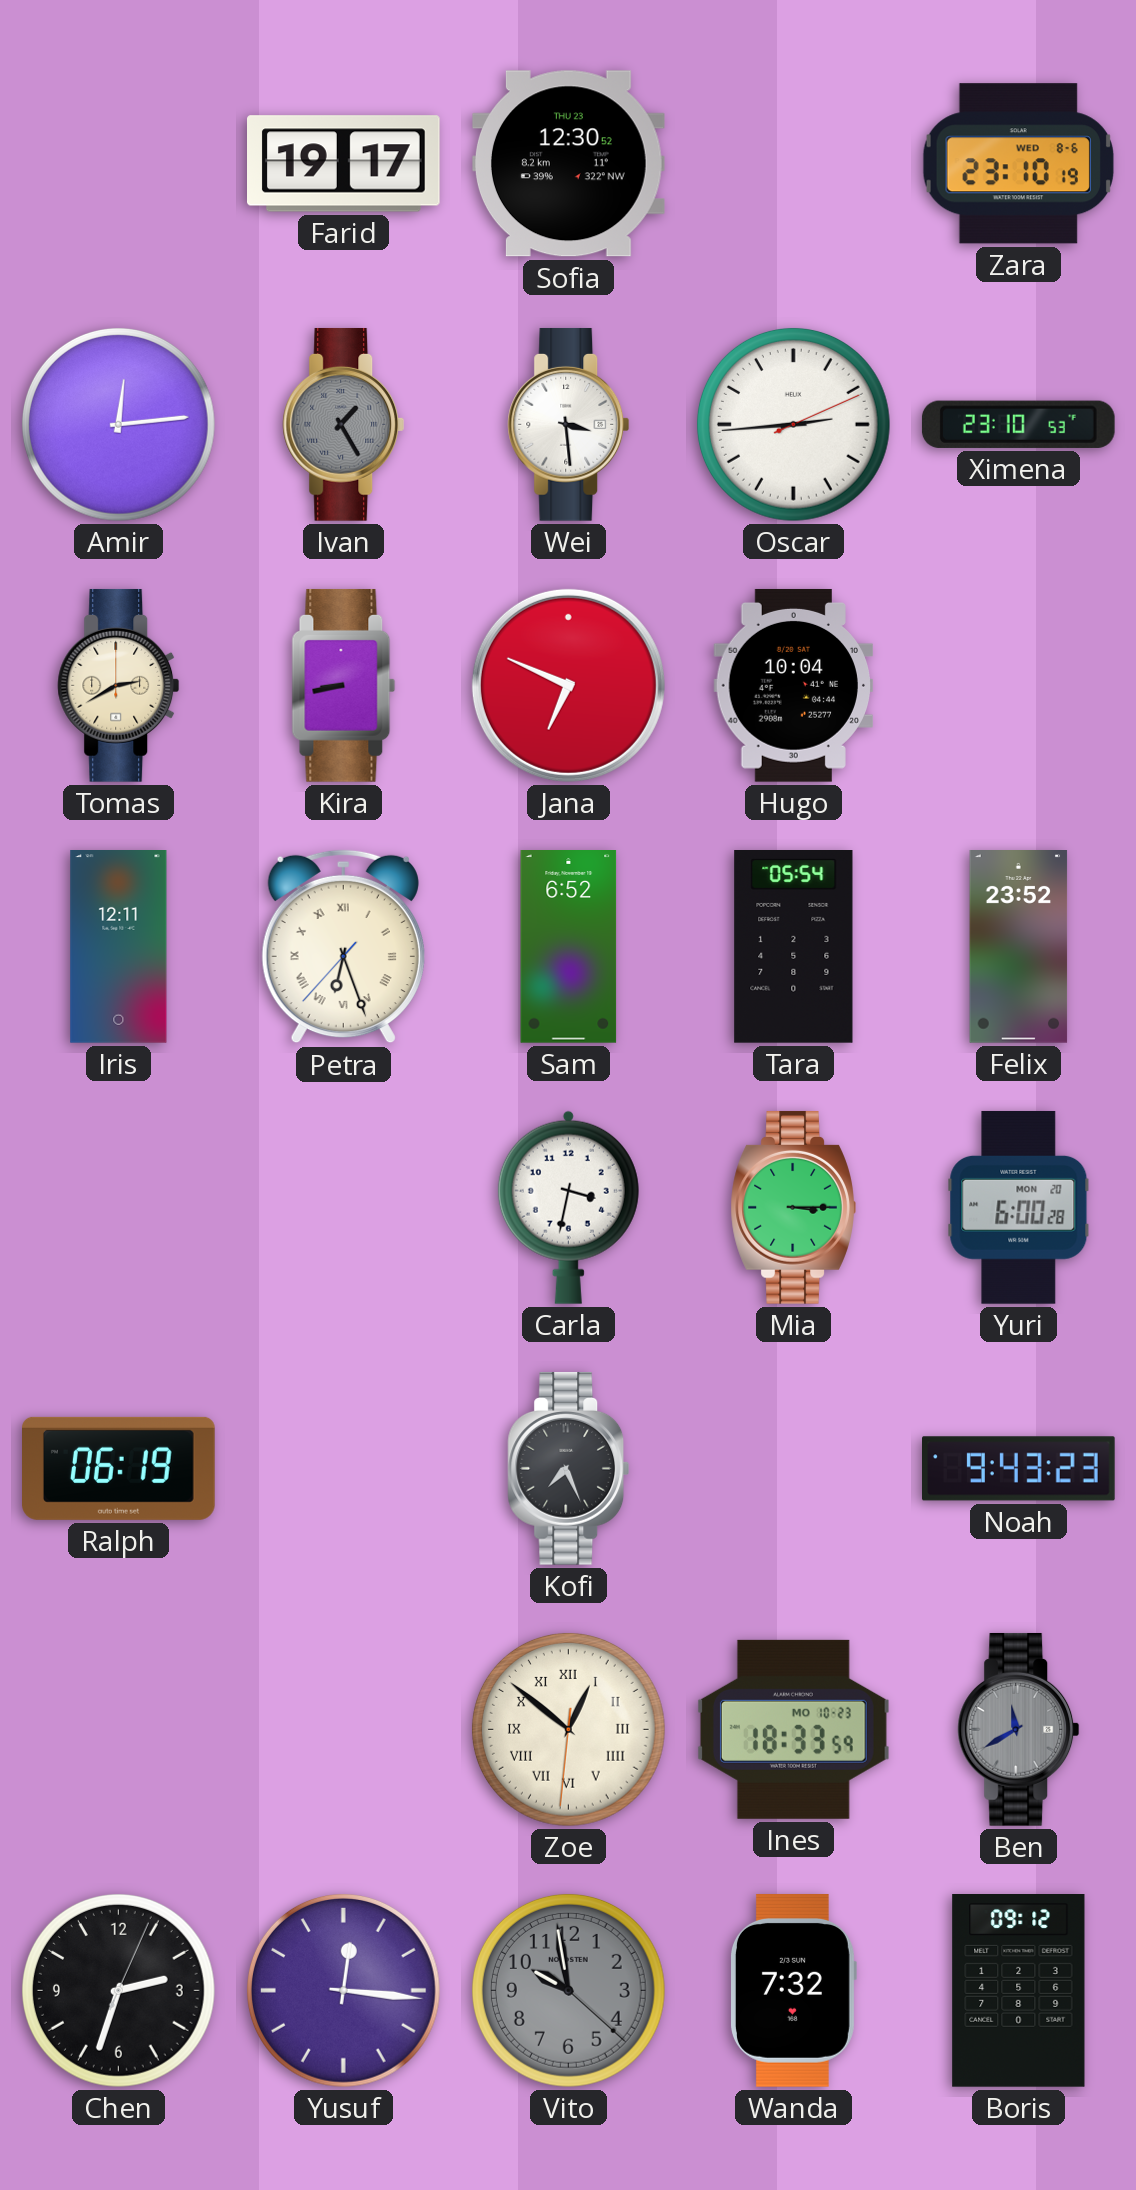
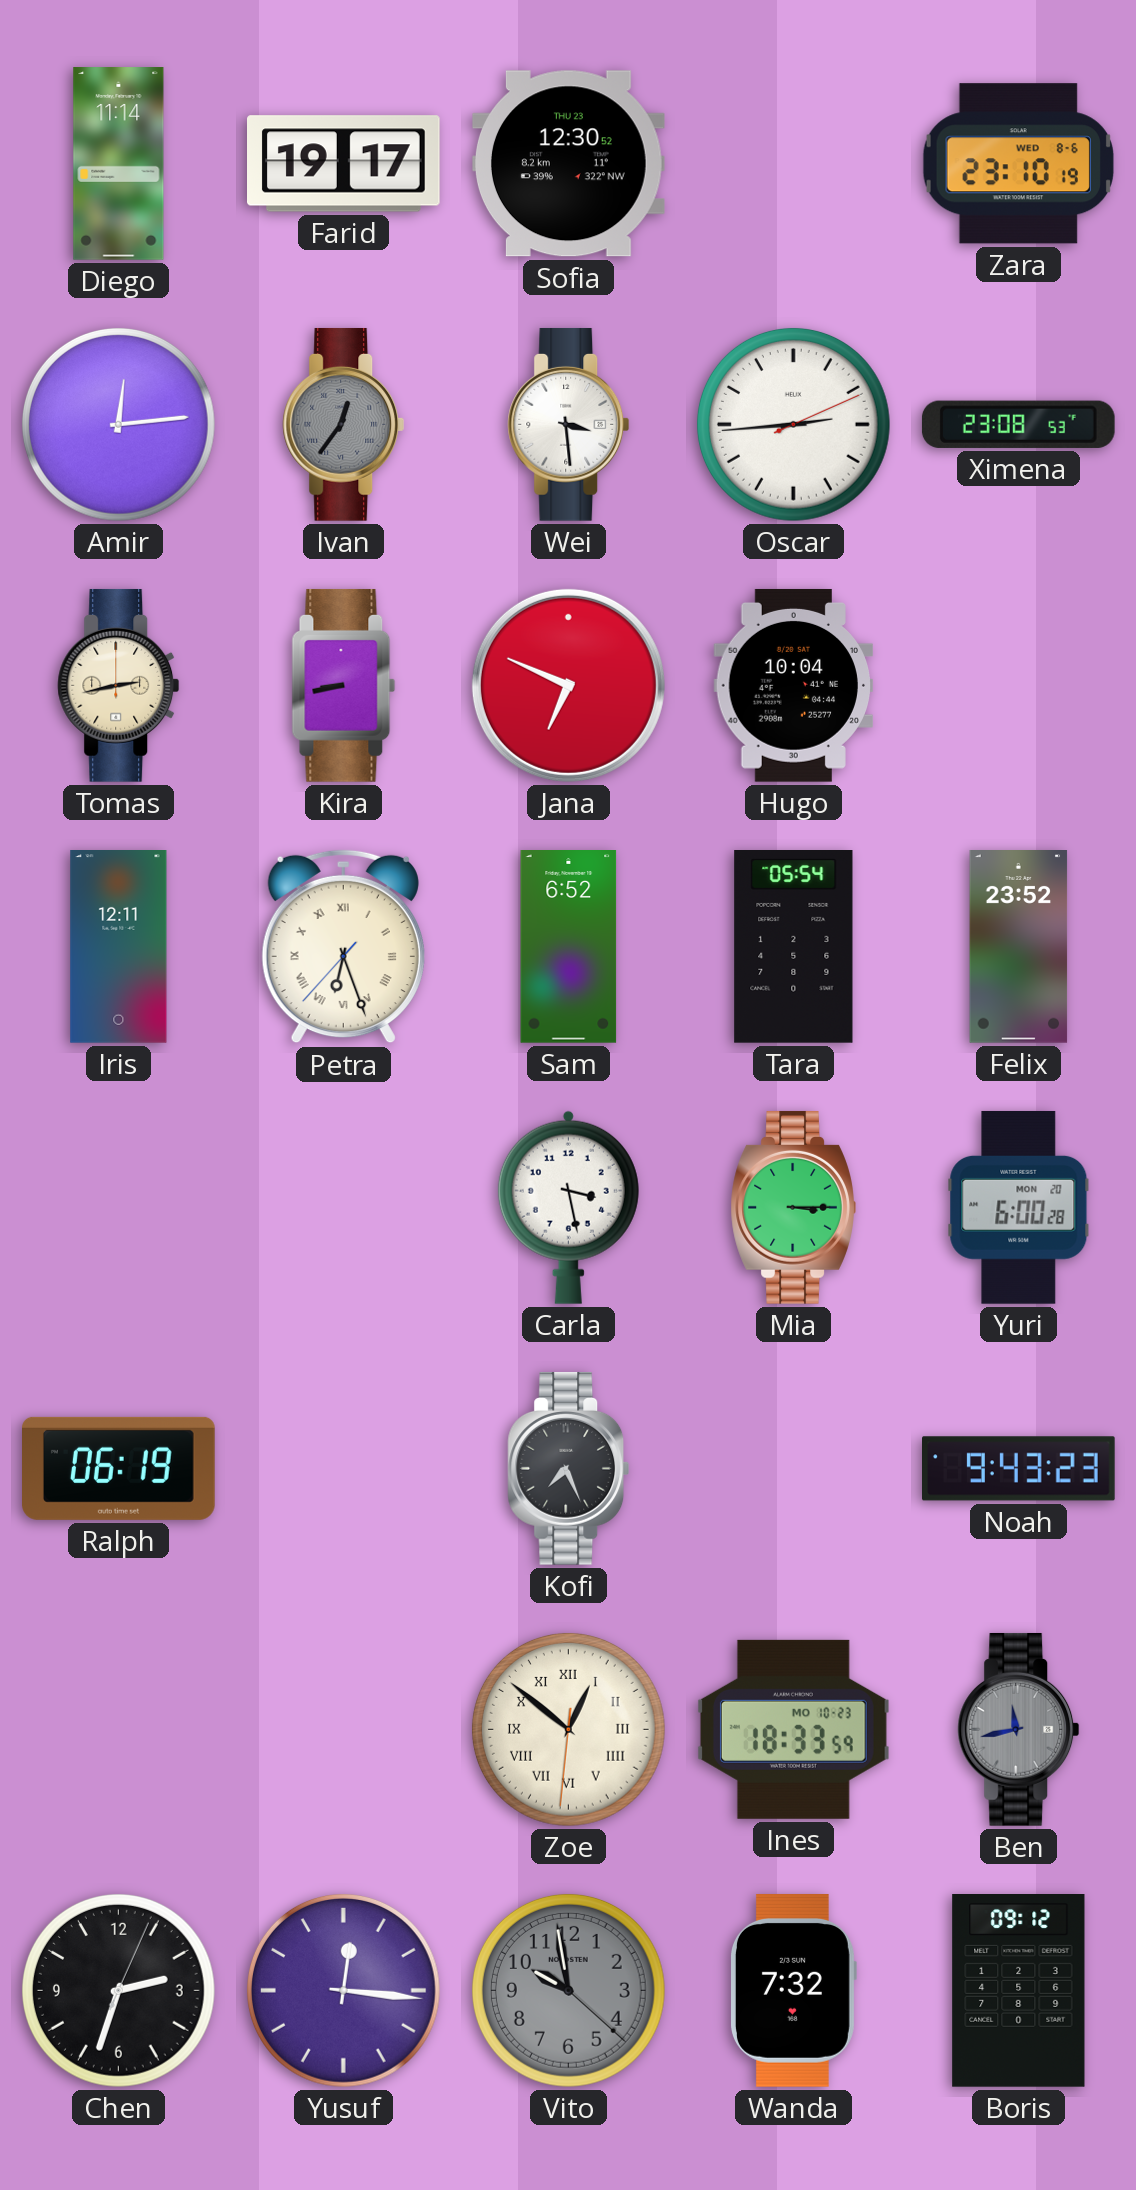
Diego: none -> 11:14 (119, 164)
Ivan: 1:25 -> 12:36 (344, 424)
Ximena: 23:10 -> 23:08 (1018, 424)
Tomas: 2:40 -> 2:43 (119, 685)
Carla: 3:32 -> 3:28 (568, 1207)
Ben: 11:40 -> 11:43 (1019, 1729)
